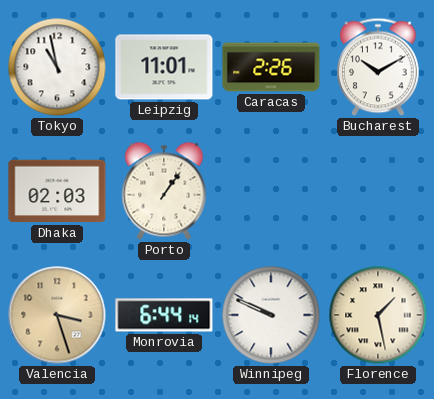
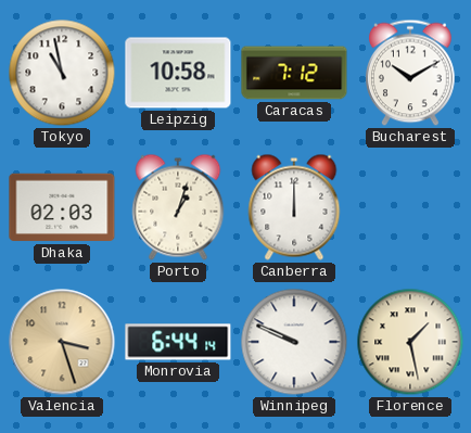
Leipzig: 11:01 -> 10:58 (178, 73)
Caracas: 2:26 -> 7:12 (294, 73)
Porto: 1:06 -> 1:03 (178, 207)
Canberra: none -> 12:00 (294, 207)
